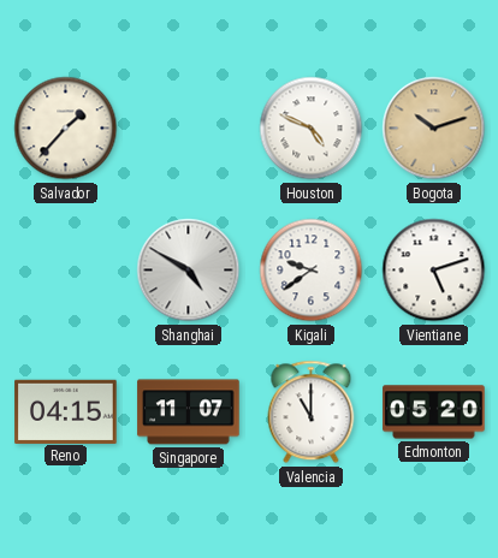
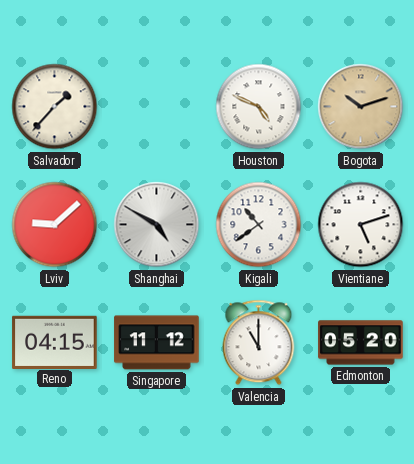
Lviv: none -> 9:08 (55, 225)
Kigali: 9:39 -> 10:39 (259, 225)
Singapore: 11:07 -> 11:12 (157, 343)
